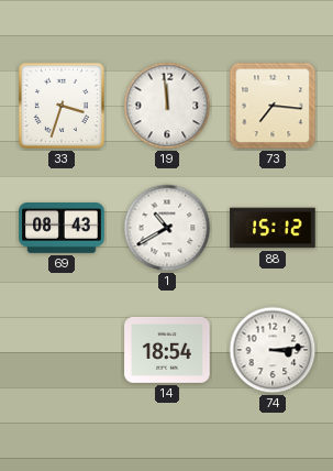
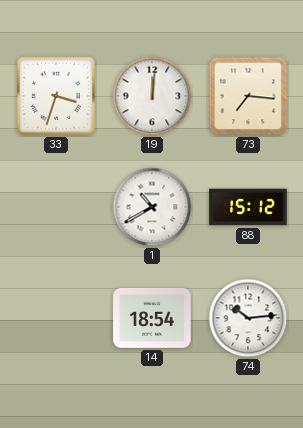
19: 11:59 -> 12:01 (152, 96)
69: 08:43 -> none (62, 229)
74: 3:14 -> 10:14 (248, 318)
